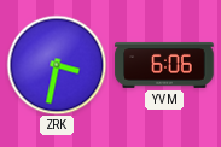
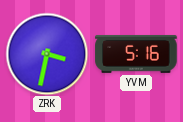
YVM: 6:06 -> 5:16 (136, 54)
